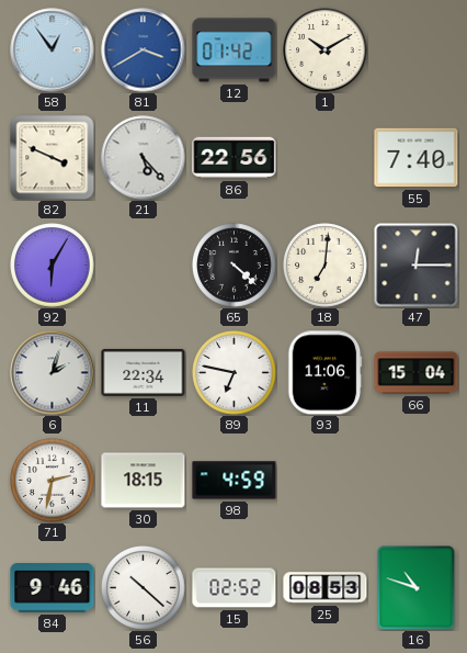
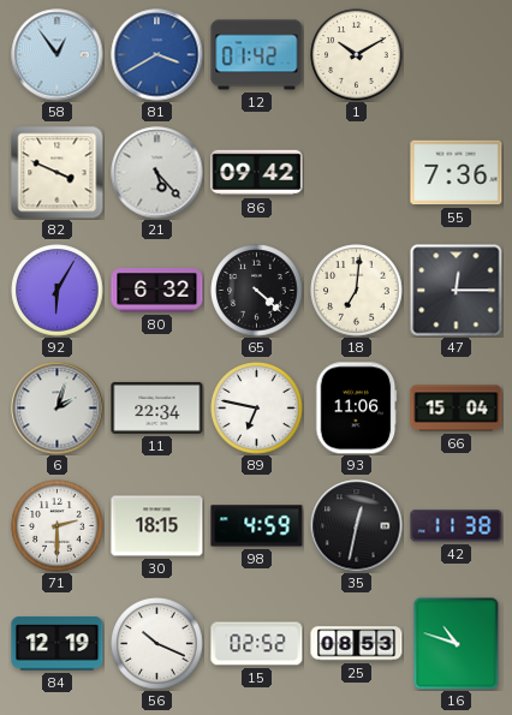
86: 22:56 -> 09:42 (257, 173)
55: 7:40 -> 7:36 (457, 173)
80: none -> 6:32 (157, 291)
71: 2:32 -> 2:30 (58, 526)
35: none -> 12:32 (357, 526)
42: none -> 11:38 (457, 526)
84: 9:46 -> 12:19 (58, 644)
56: 10:22 -> 10:19 (157, 644)
